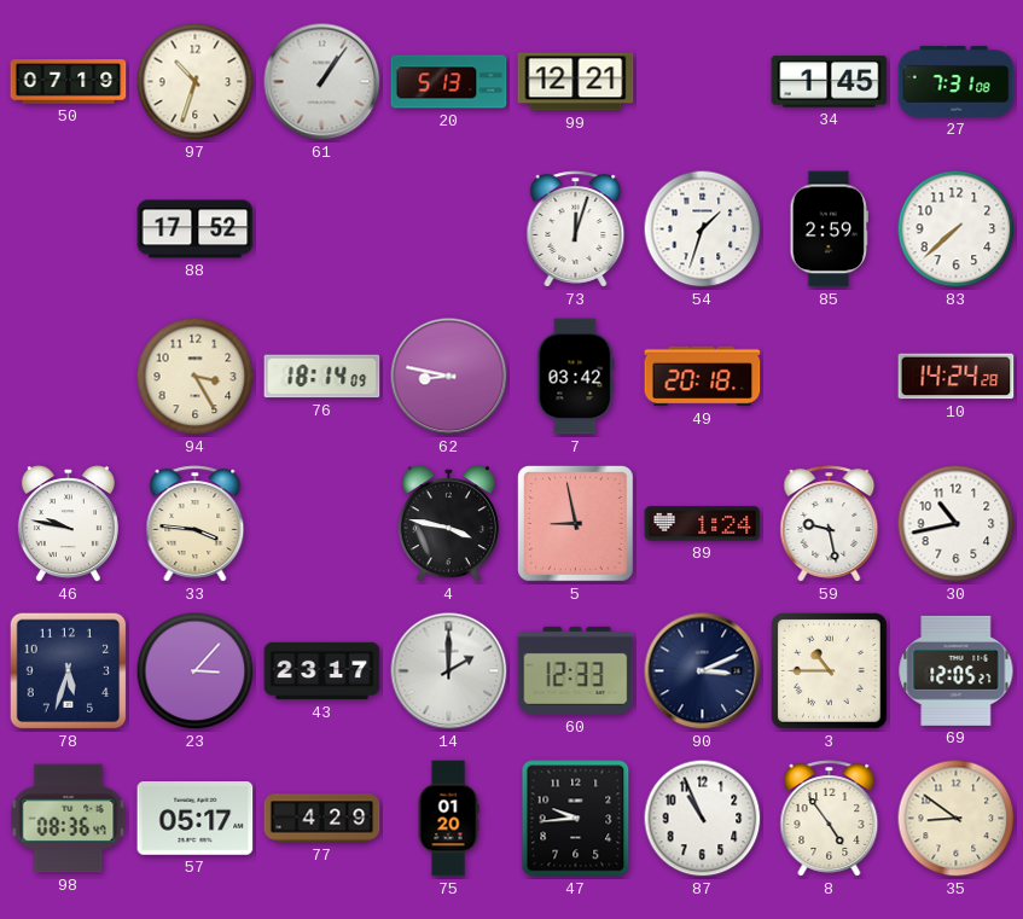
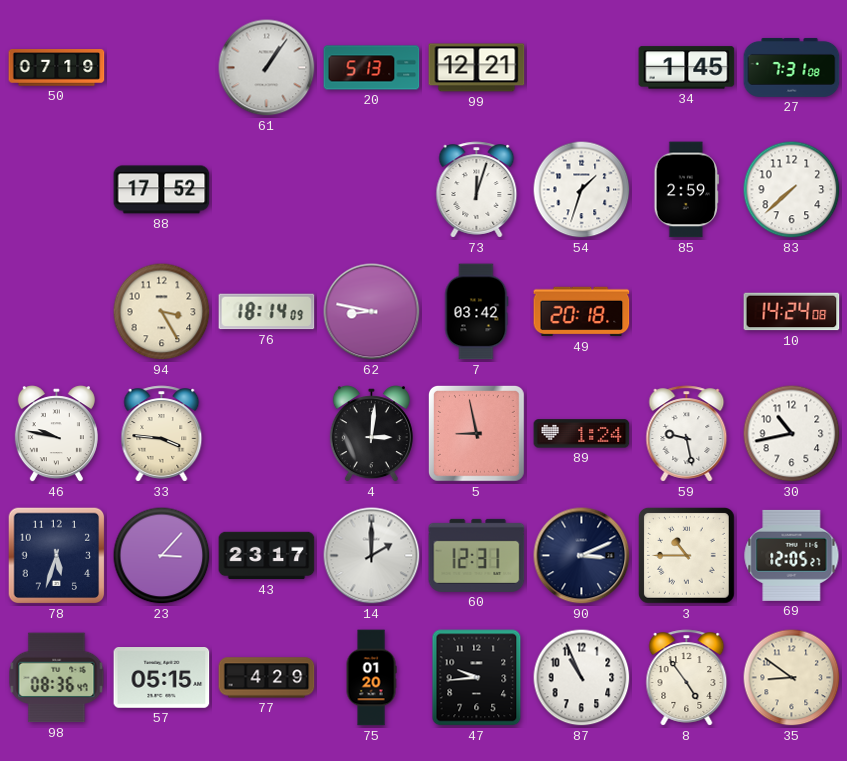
97: 10:33 -> none (196, 82)
10: 14:24:28 -> 14:24:08 (792, 312)
4: 3:47 -> 3:01 (371, 434)
60: 12:33 -> 12:31 (477, 555)
57: 05:17 -> 05:15 (162, 678)
